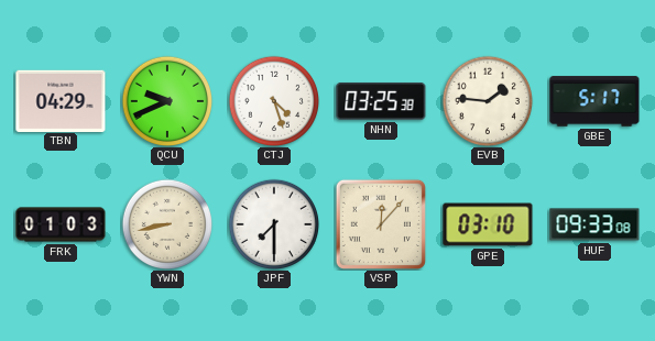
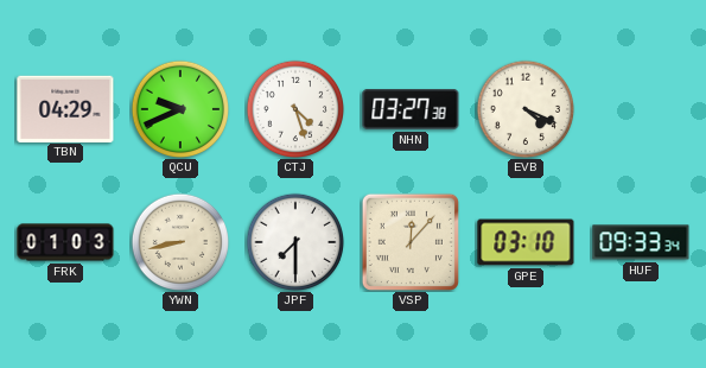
NHN: 03:25 -> 03:27 (411, 110)
EVB: 1:46 -> 4:19 (524, 108)
GBE: 5:17 -> none (594, 101)
HUF: 09:33:08 -> 09:33:34 (641, 242)
